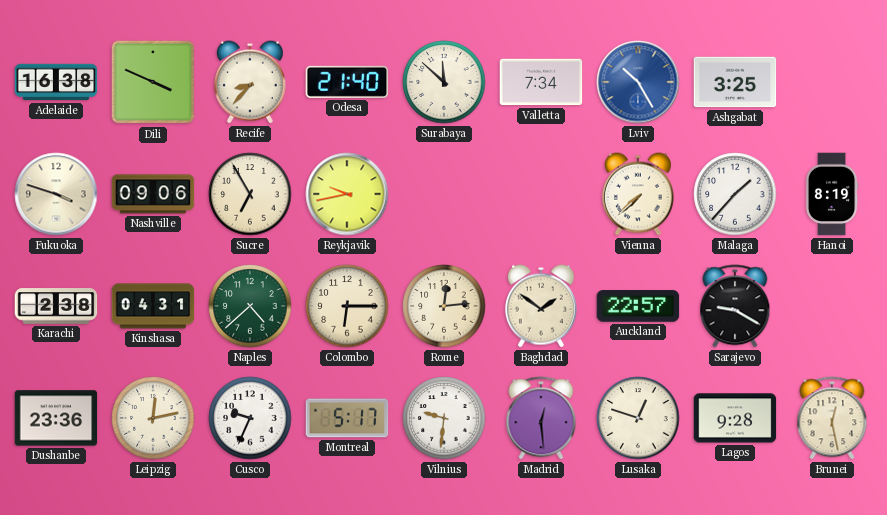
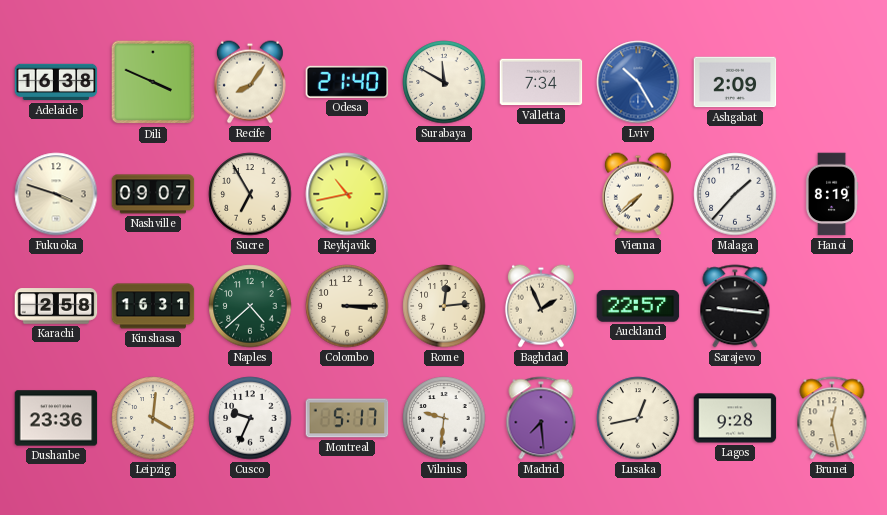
Recife: 8:37 -> 8:06 (250, 82)
Surabaya: 11:52 -> 11:50 (444, 82)
Ashgabat: 3:25 -> 2:09 (735, 82)
Nashville: 09:06 -> 09:07 (153, 194)
Reykjavik: 9:43 -> 10:43 (347, 194)
Karachi: 2:38 -> 2:58 (56, 306)
Kinshasa: 04:31 -> 16:31 (153, 306)
Colombo: 6:15 -> 3:15 (347, 306)
Baghdad: 1:51 -> 1:56 (541, 306)
Sarajevo: 9:20 -> 9:16 (735, 306)
Leipzig: 12:13 -> 4:01 (153, 418)
Madrid: 12:29 -> 7:29 (541, 418)
Lusaka: 12:48 -> 12:43 (638, 418)
